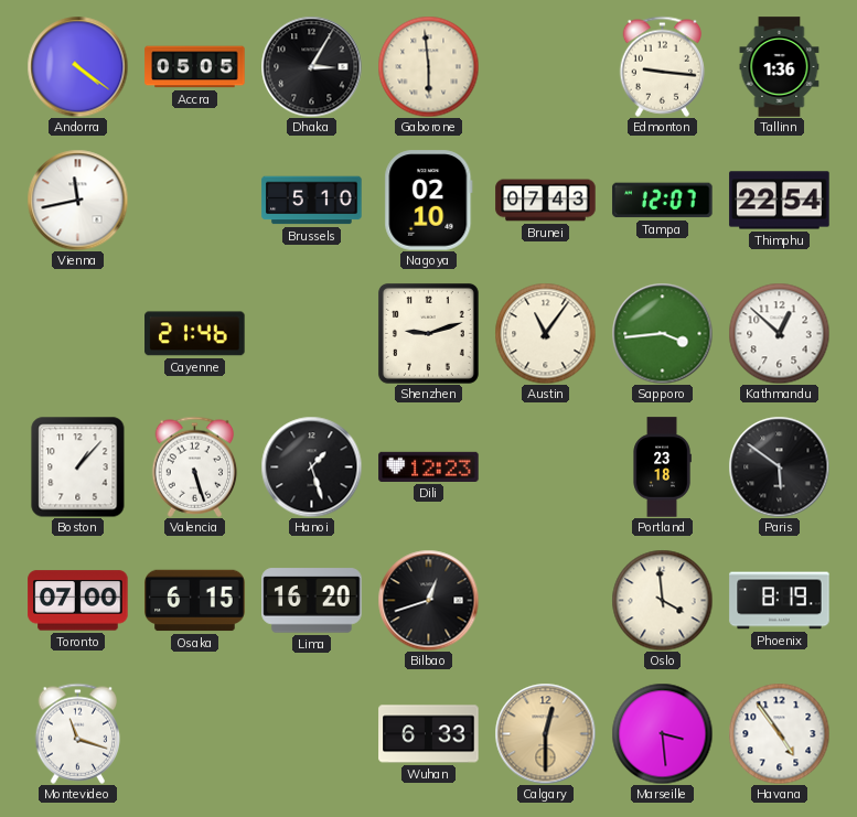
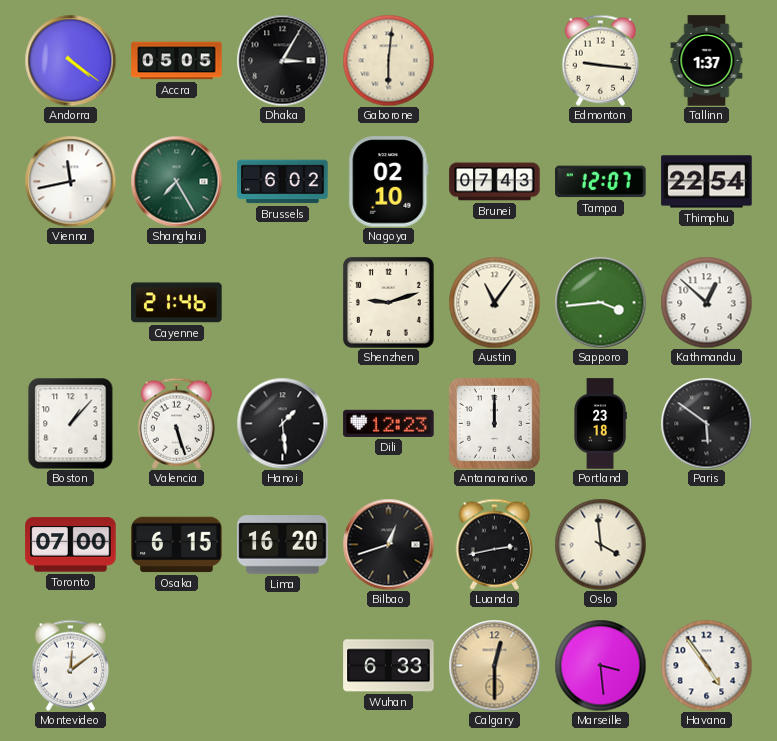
Gaborone: 5:59 -> 6:01 (388, 60)
Tallinn: 1:36 -> 1:37 (707, 61)
Shanghai: none -> 7:25 (176, 181)
Brussels: 5:10 -> 6:02 (283, 182)
Hanoi: 1:27 -> 1:29 (282, 423)
Antananarivo: none -> 12:00 (494, 423)
Luanda: none -> 2:43 (495, 544)
Phoenix: 8:19 -> none (780, 601)
Montevideo: 11:18 -> 12:09 (71, 665)
